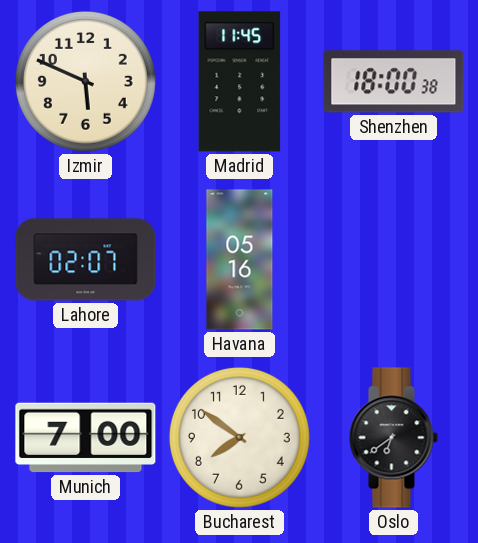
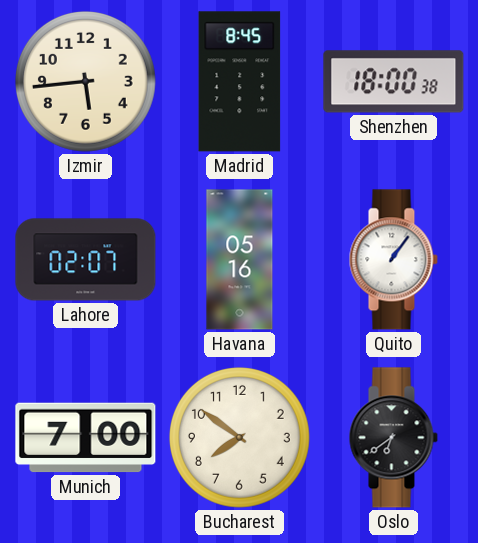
Izmir: 5:49 -> 5:44 (85, 81)
Madrid: 11:45 -> 8:45 (240, 82)
Quito: none -> 1:06 (393, 260)
